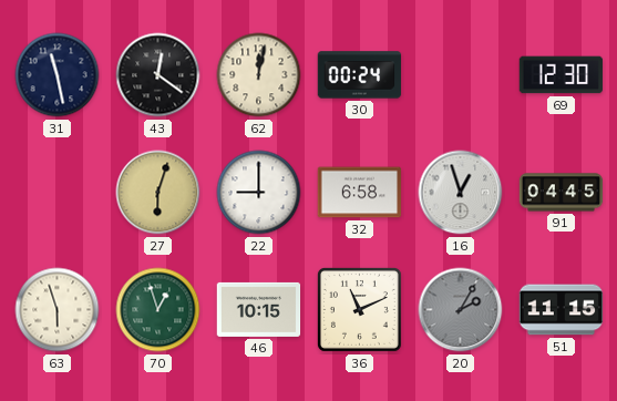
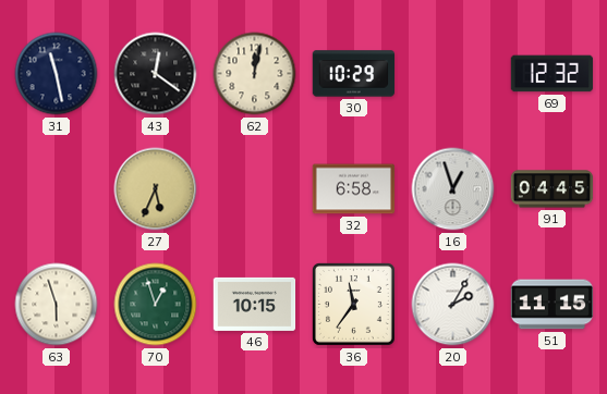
30: 00:24 -> 10:29 (354, 74)
69: 12:30 -> 12:32 (553, 74)
27: 6:03 -> 5:34 (156, 189)
22: 9:00 -> none (259, 193)
36: 11:11 -> 11:36 (353, 304)
20 dial: grey -> white (453, 305)
